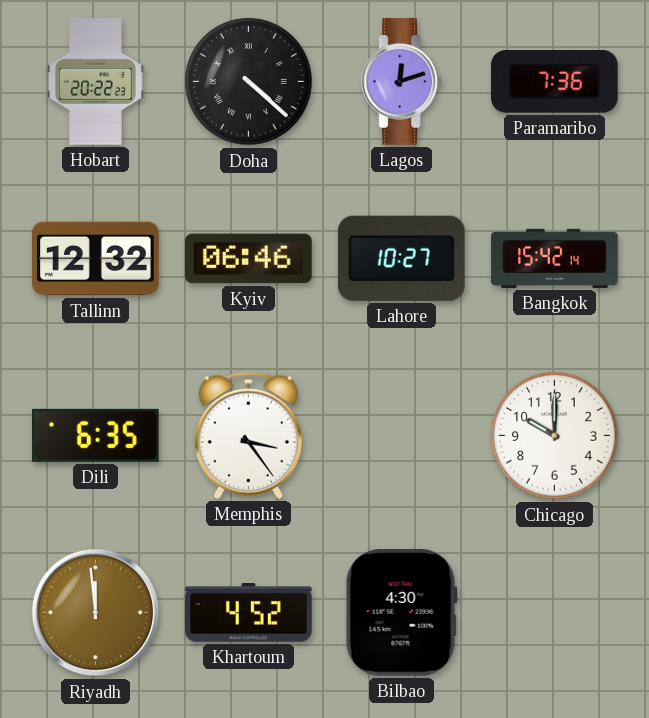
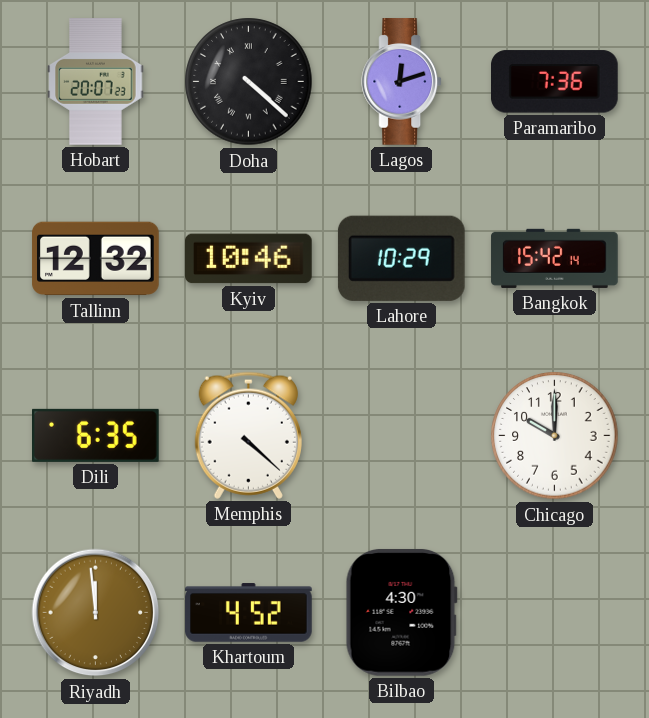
Hobart: 20:22 -> 20:07 (96, 82)
Kyiv: 06:46 -> 10:46 (249, 259)
Lahore: 10:27 -> 10:29 (401, 258)
Memphis: 3:24 -> 4:22 (248, 435)
